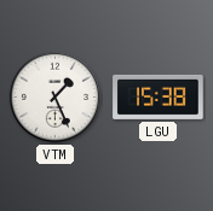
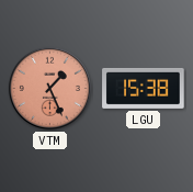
VTM dial: white -> salmon (49, 88)
